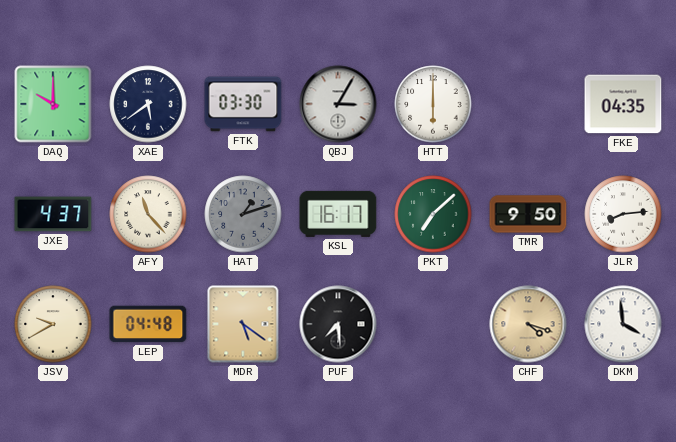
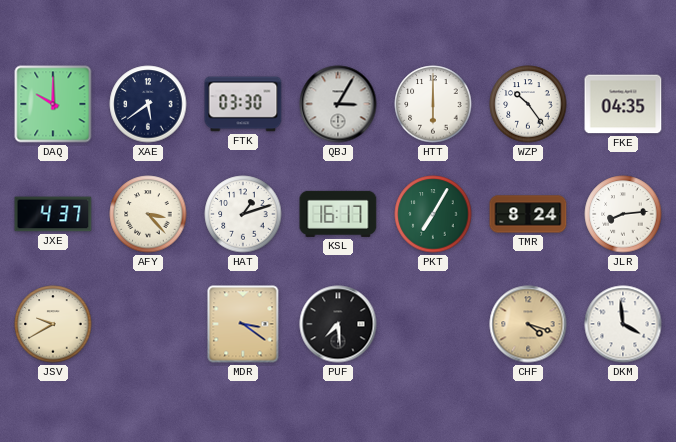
WZP: none -> 10:24 (528, 104)
AFY: 11:23 -> 3:23 (148, 214)
HAT dial: grey -> white (243, 214)
PKT: 7:08 -> 7:05 (433, 214)
TMR: 9:50 -> 8:24 (528, 214)
LEP: 04:48 -> none (148, 324)
MDR: 5:21 -> 3:21 (243, 324)
